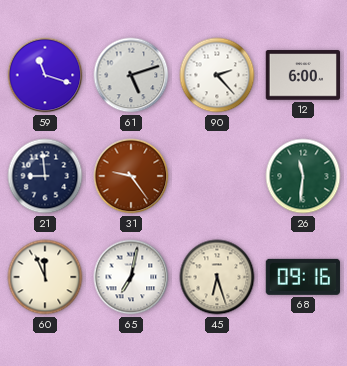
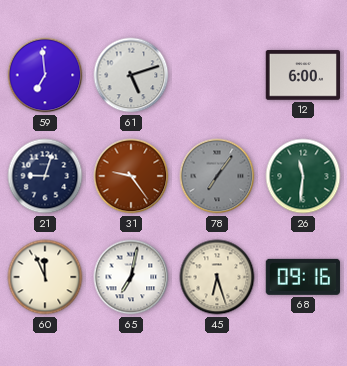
59: 11:18 -> 6:59 (45, 75)
90: 2:23 -> none (217, 75)
21: 8:59 -> 9:03 (45, 176)
78: none -> 7:06 (217, 176)
